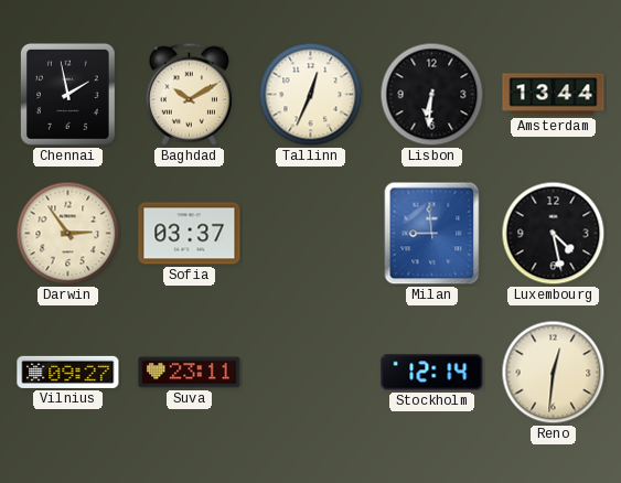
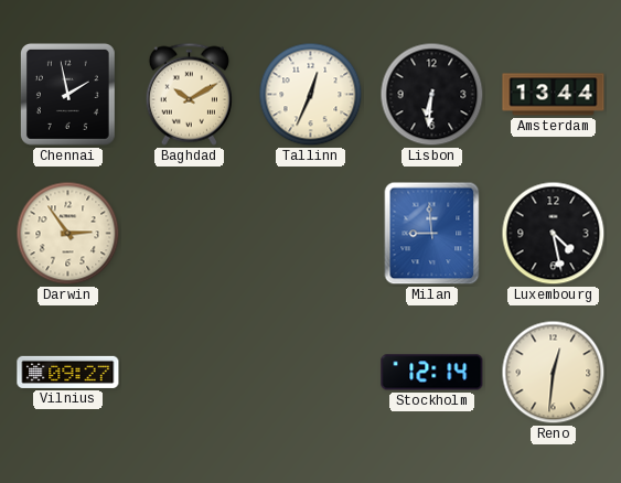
Sofia: 03:37 -> none (190, 234)
Suva: 23:11 -> none (190, 373)
